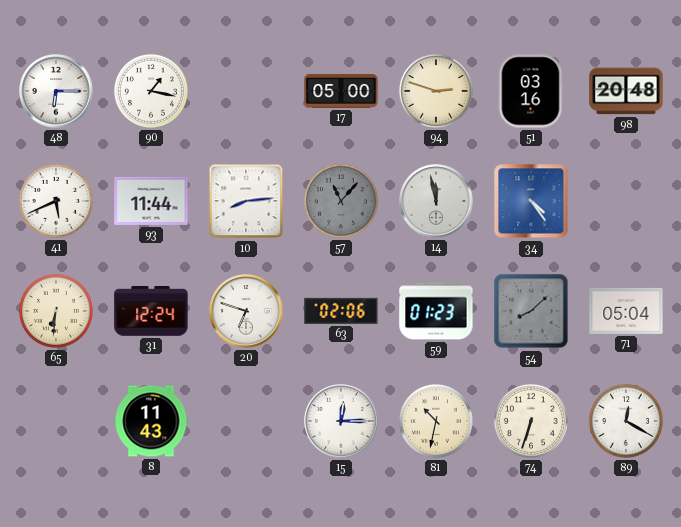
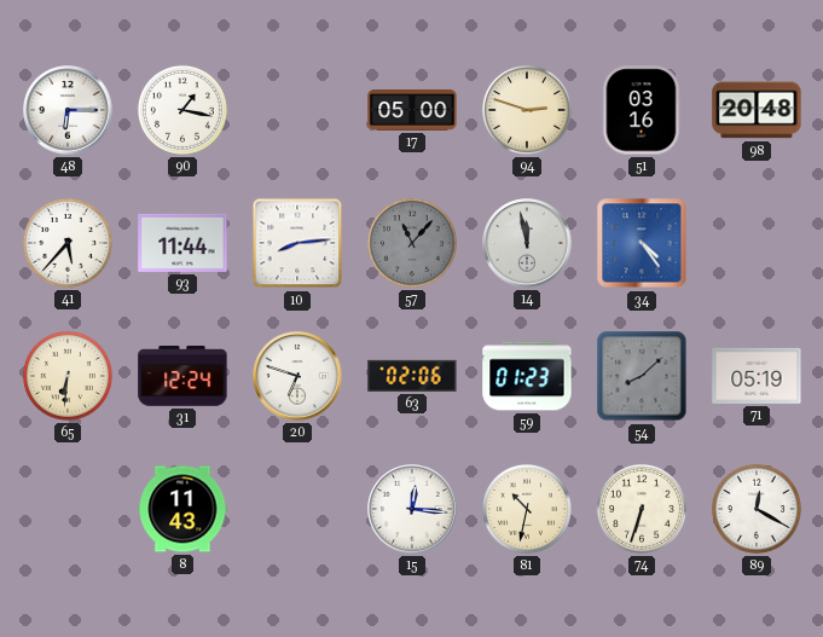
41: 5:41 -> 5:37 (68, 243)
71: 05:04 -> 05:19 (757, 376)
15: 12:15 -> 12:16 (412, 509)
